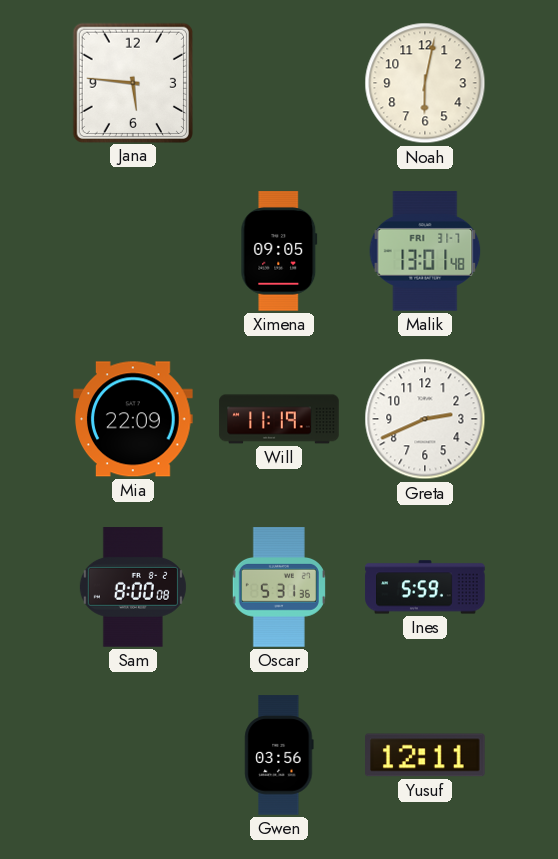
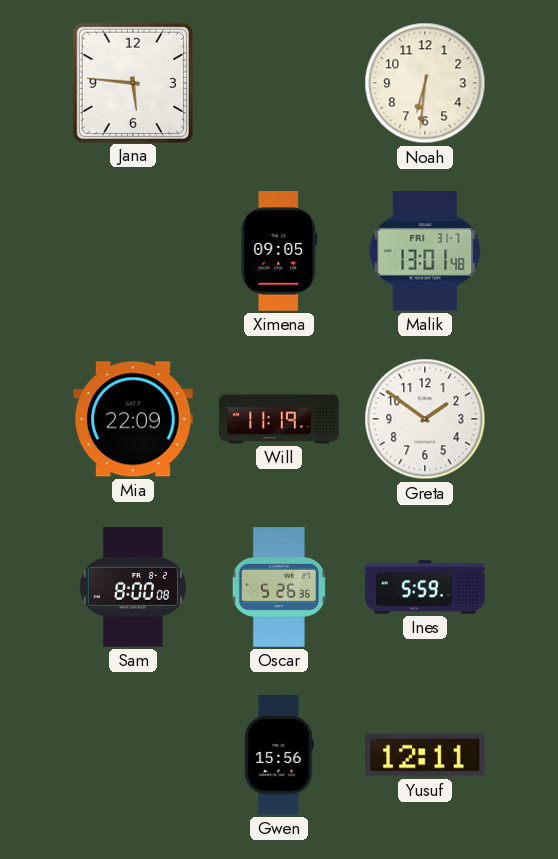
Noah: 6:02 -> 6:31 (425, 83)
Greta: 2:41 -> 1:51 (425, 419)
Oscar: 5:31 -> 5:26 (279, 587)
Gwen: 03:56 -> 15:56 (279, 755)
